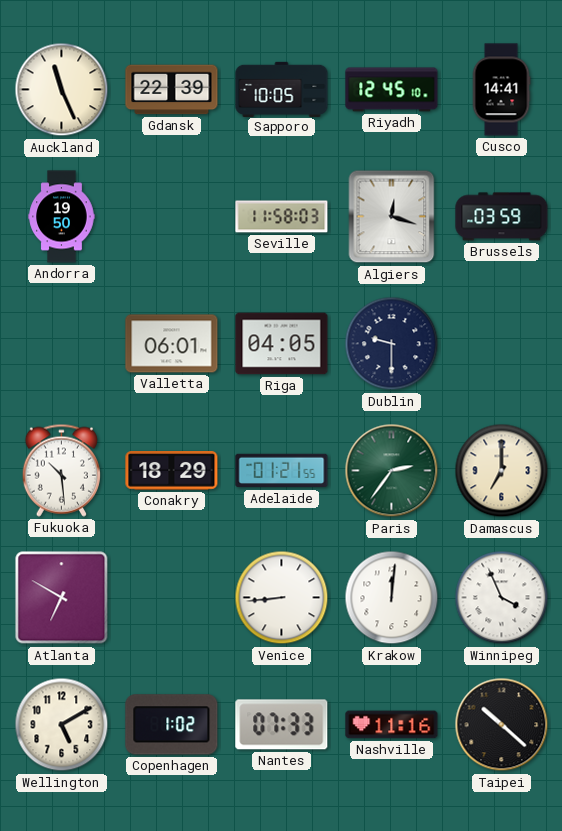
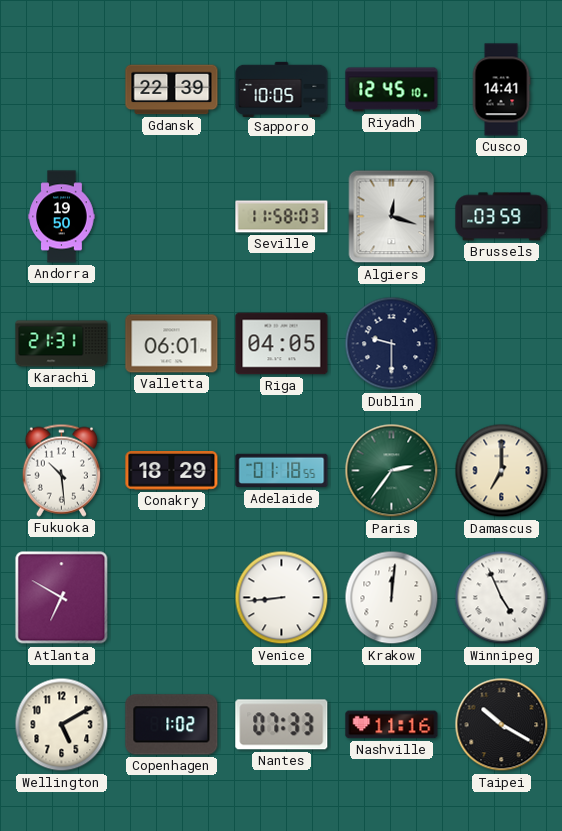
Auckland: 11:26 -> none (62, 90)
Karachi: none -> 21:31 (62, 344)
Adelaide: 01:21 -> 01:18 (282, 471)
Winnipeg: 3:56 -> 4:56 (502, 598)
Taipei: 10:22 -> 10:20 (502, 725)
